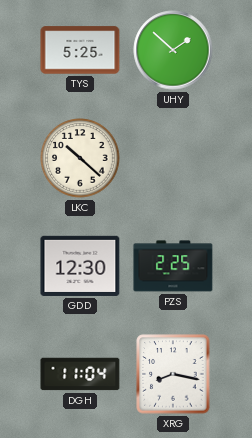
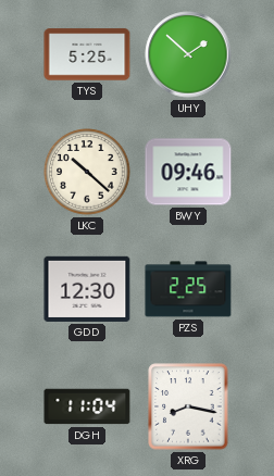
BWY: none -> 09:46 (188, 172)
